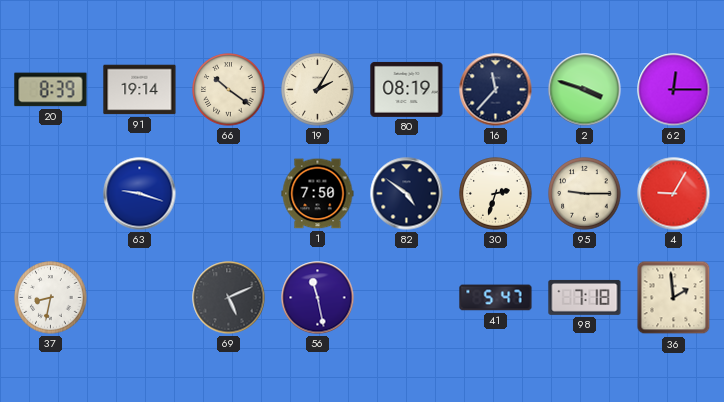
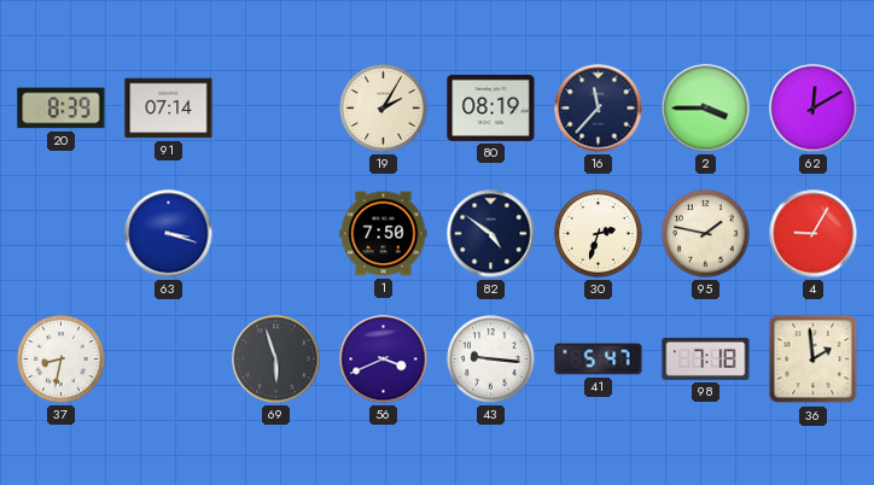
91: 19:14 -> 07:14 (169, 109)
66: 10:21 -> none (229, 90)
2: 3:48 -> 3:45 (706, 109)
62: 12:15 -> 12:10 (814, 109)
63: 9:18 -> 3:18 (169, 234)
95: 9:15 -> 1:47 (706, 234)
69: 5:11 -> 5:57 (276, 360)
56: 11:28 -> 3:41 (384, 360)
43: none -> 9:16 (491, 360)
